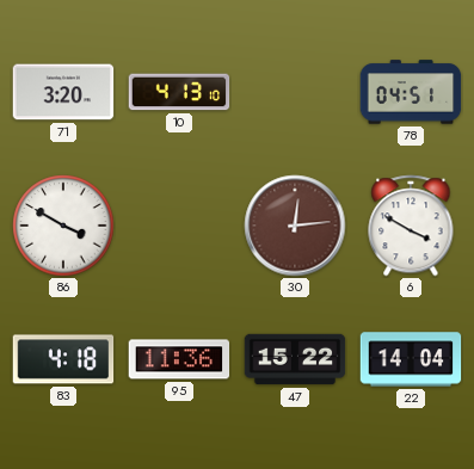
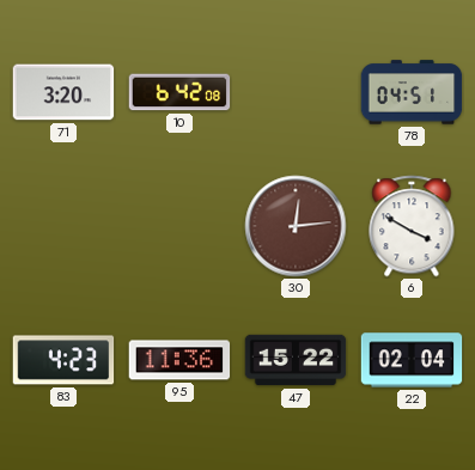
10: 4:13 -> 6:42 (179, 92)
86: 3:50 -> none (63, 226)
83: 4:18 -> 4:23 (63, 360)
22: 14:04 -> 02:04 (412, 360)
